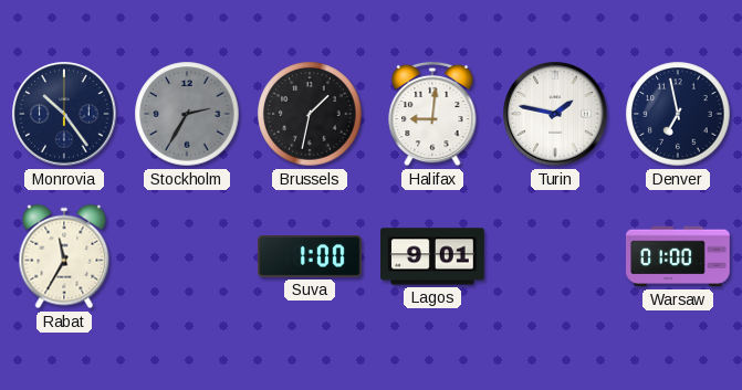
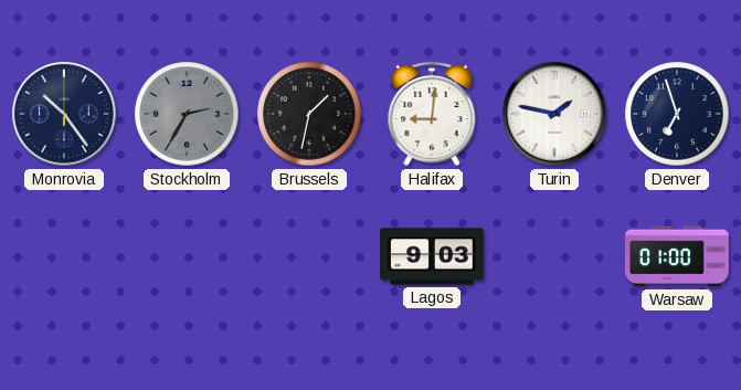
Denver: 6:58 -> 6:57 (677, 114)
Rabat: 11:35 -> none (64, 256)
Suva: 1:00 -> none (310, 257)
Lagos: 9:01 -> 9:03 (432, 256)
